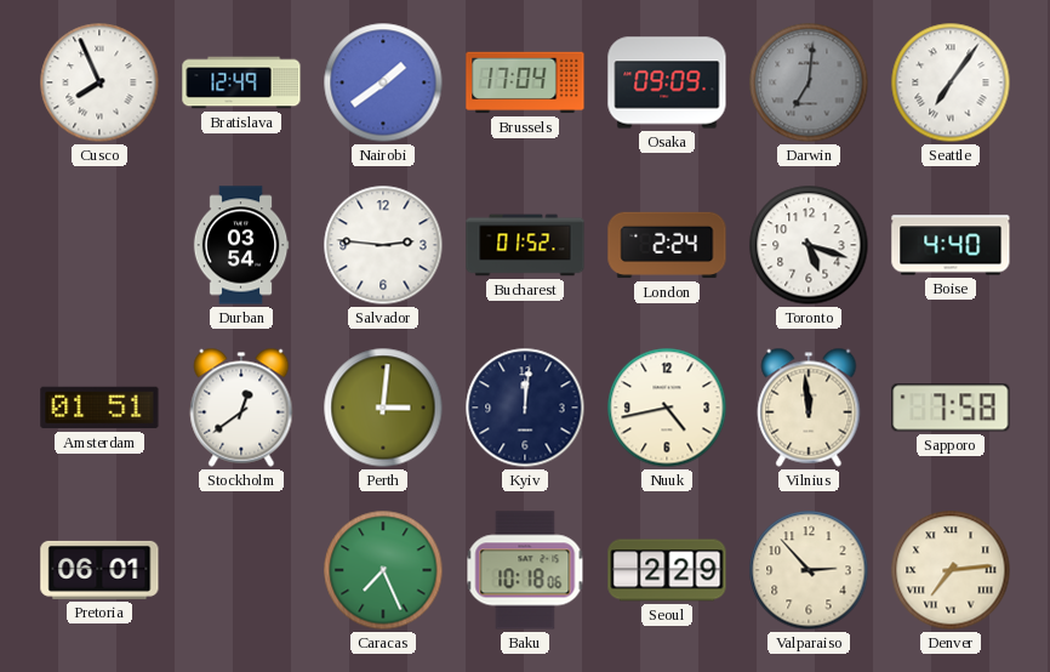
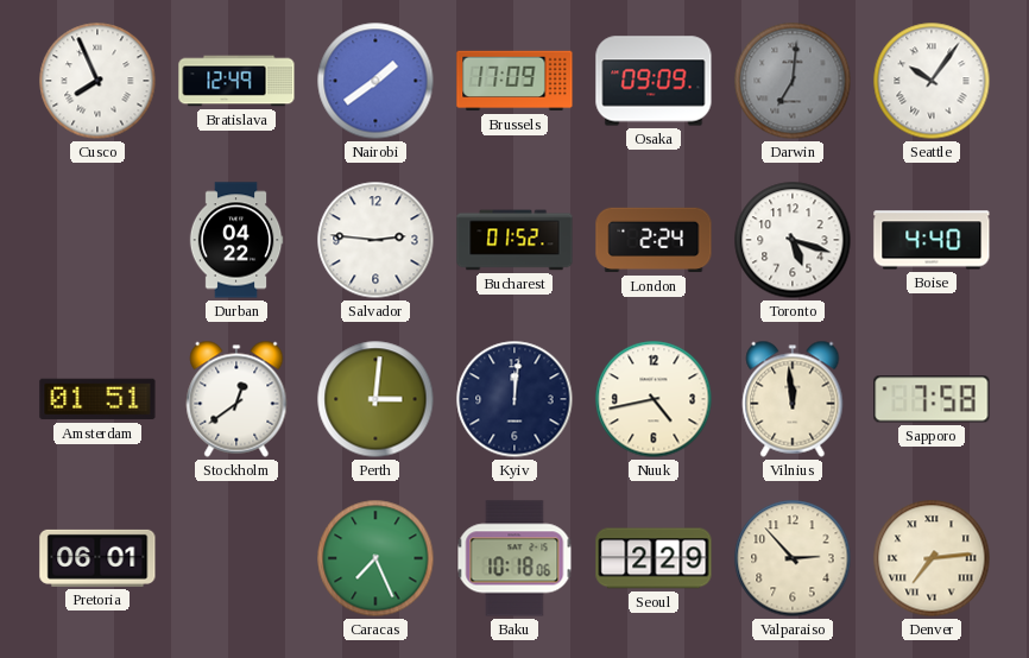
Brussels: 17:04 -> 17:09 (514, 81)
Seattle: 7:06 -> 10:06 (932, 81)
Durban: 03:54 -> 04:22 (236, 240)
